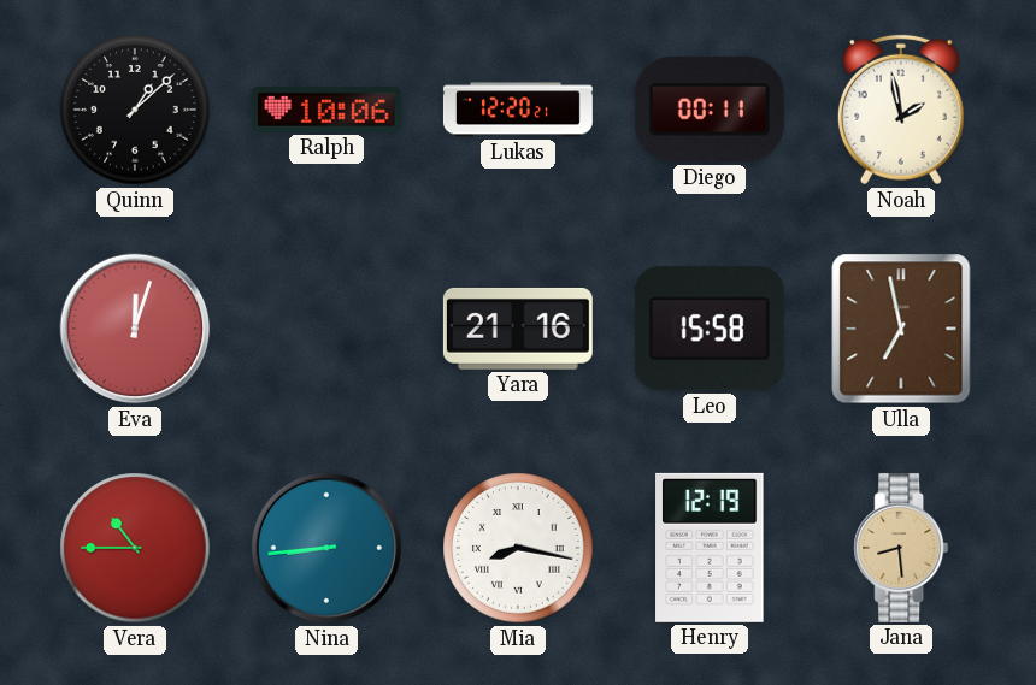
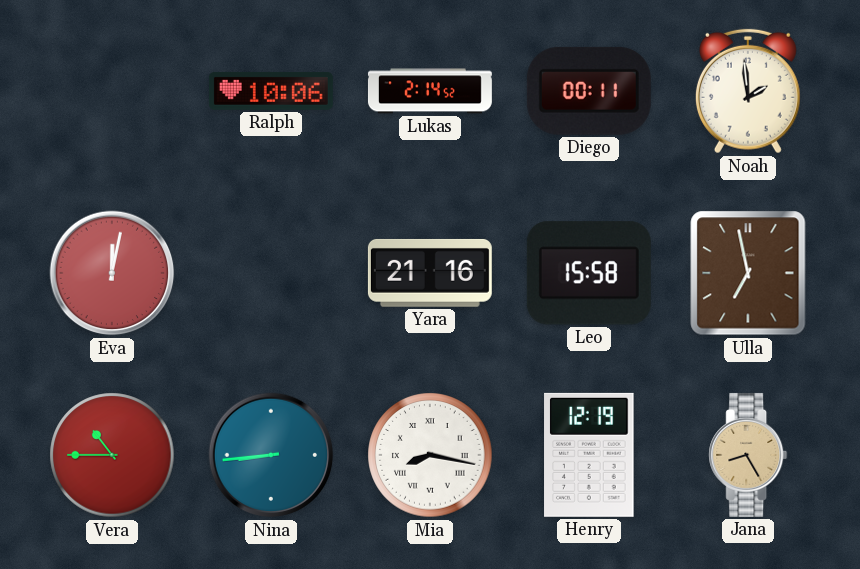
Quinn: 1:08 -> none (135, 110)
Lukas: 12:20 -> 2:14 (430, 91)
Noah: 1:58 -> 1:59 (748, 91)
Eva: 12:03 -> 12:02 (112, 273)
Jana: 8:29 -> 8:25 (748, 455)
